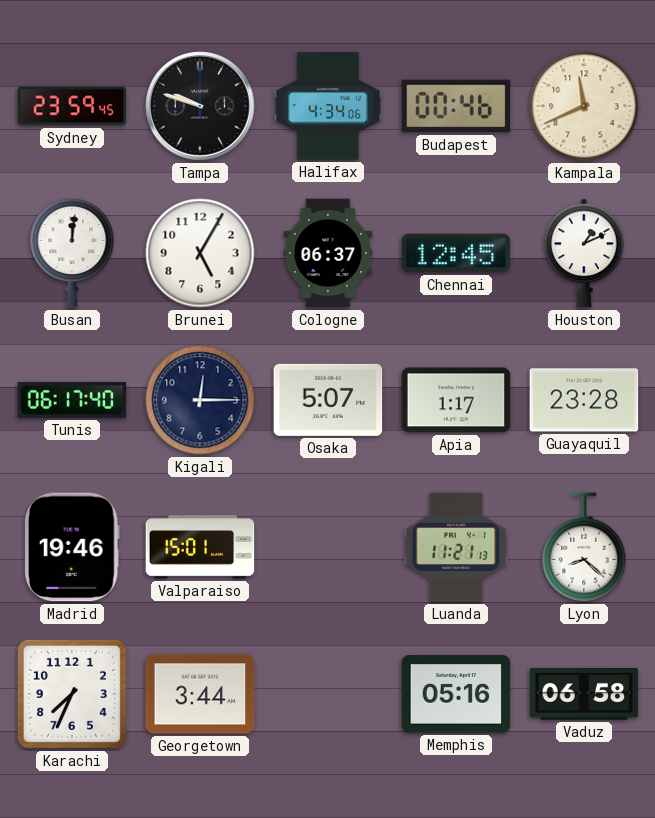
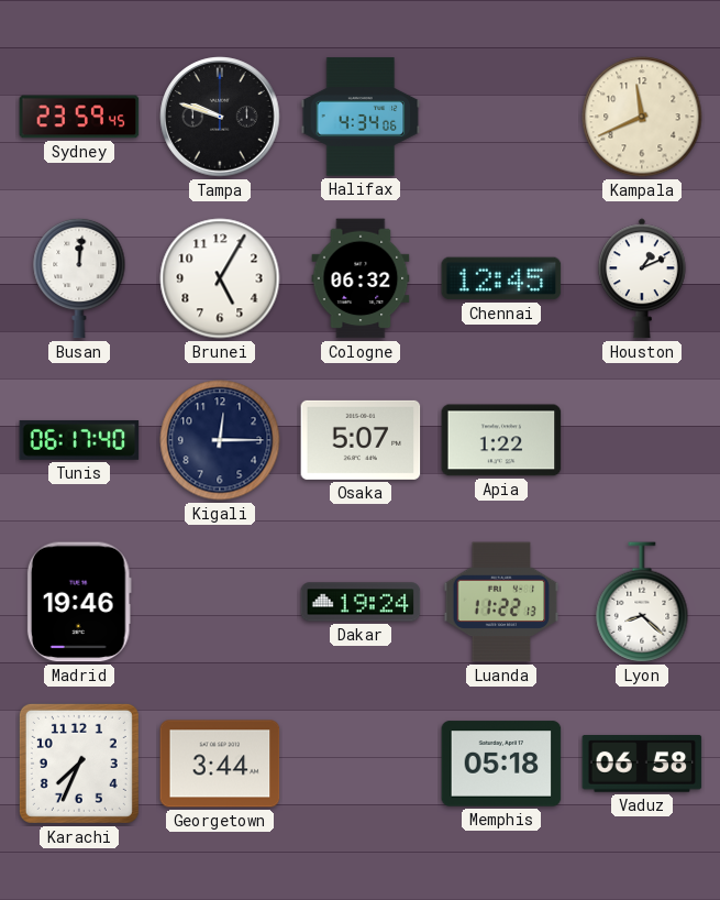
Budapest: 00:46 -> none (456, 106)
Cologne: 06:37 -> 06:32 (361, 278)
Apia: 1:17 -> 1:22 (501, 440)
Guayaquil: 23:28 -> none (584, 400)
Valparaiso: 15:01 -> none (200, 547)
Dakar: none -> 19:24 (361, 602)
Luanda: 11:21 -> 11:22 (501, 602)
Memphis: 05:16 -> 05:18 (501, 764)
